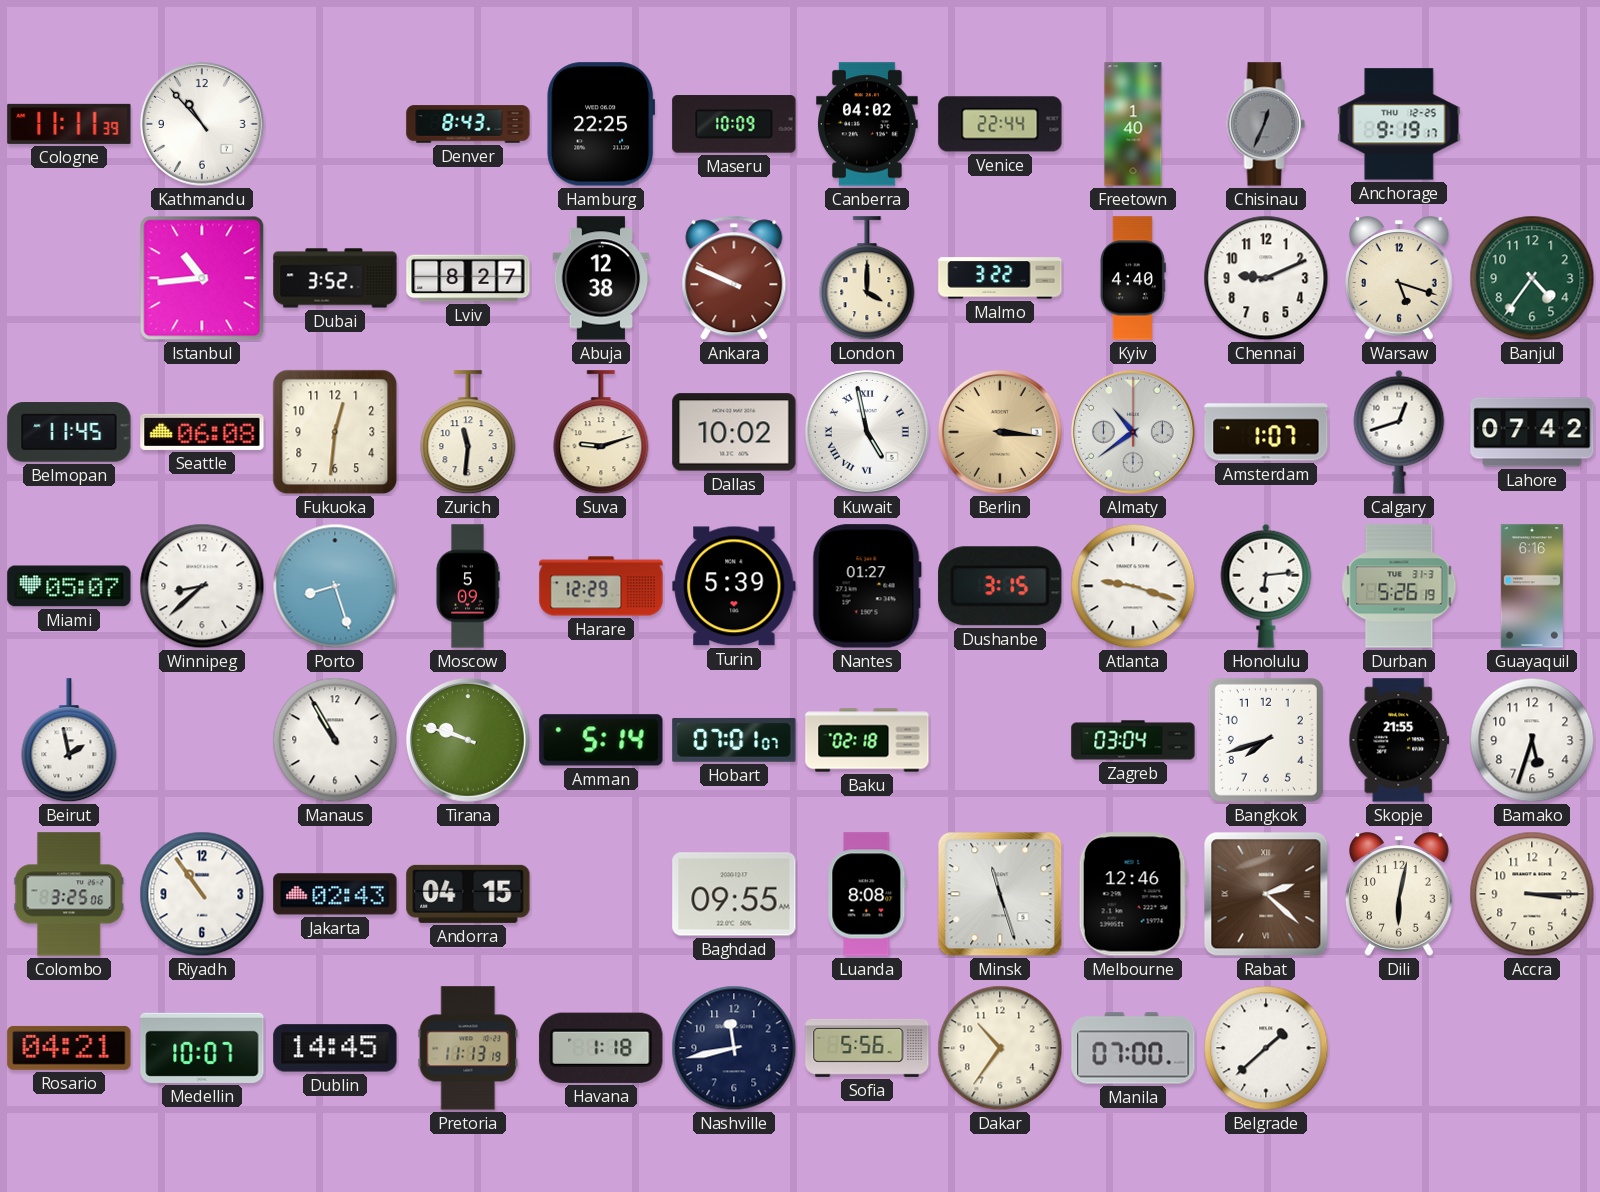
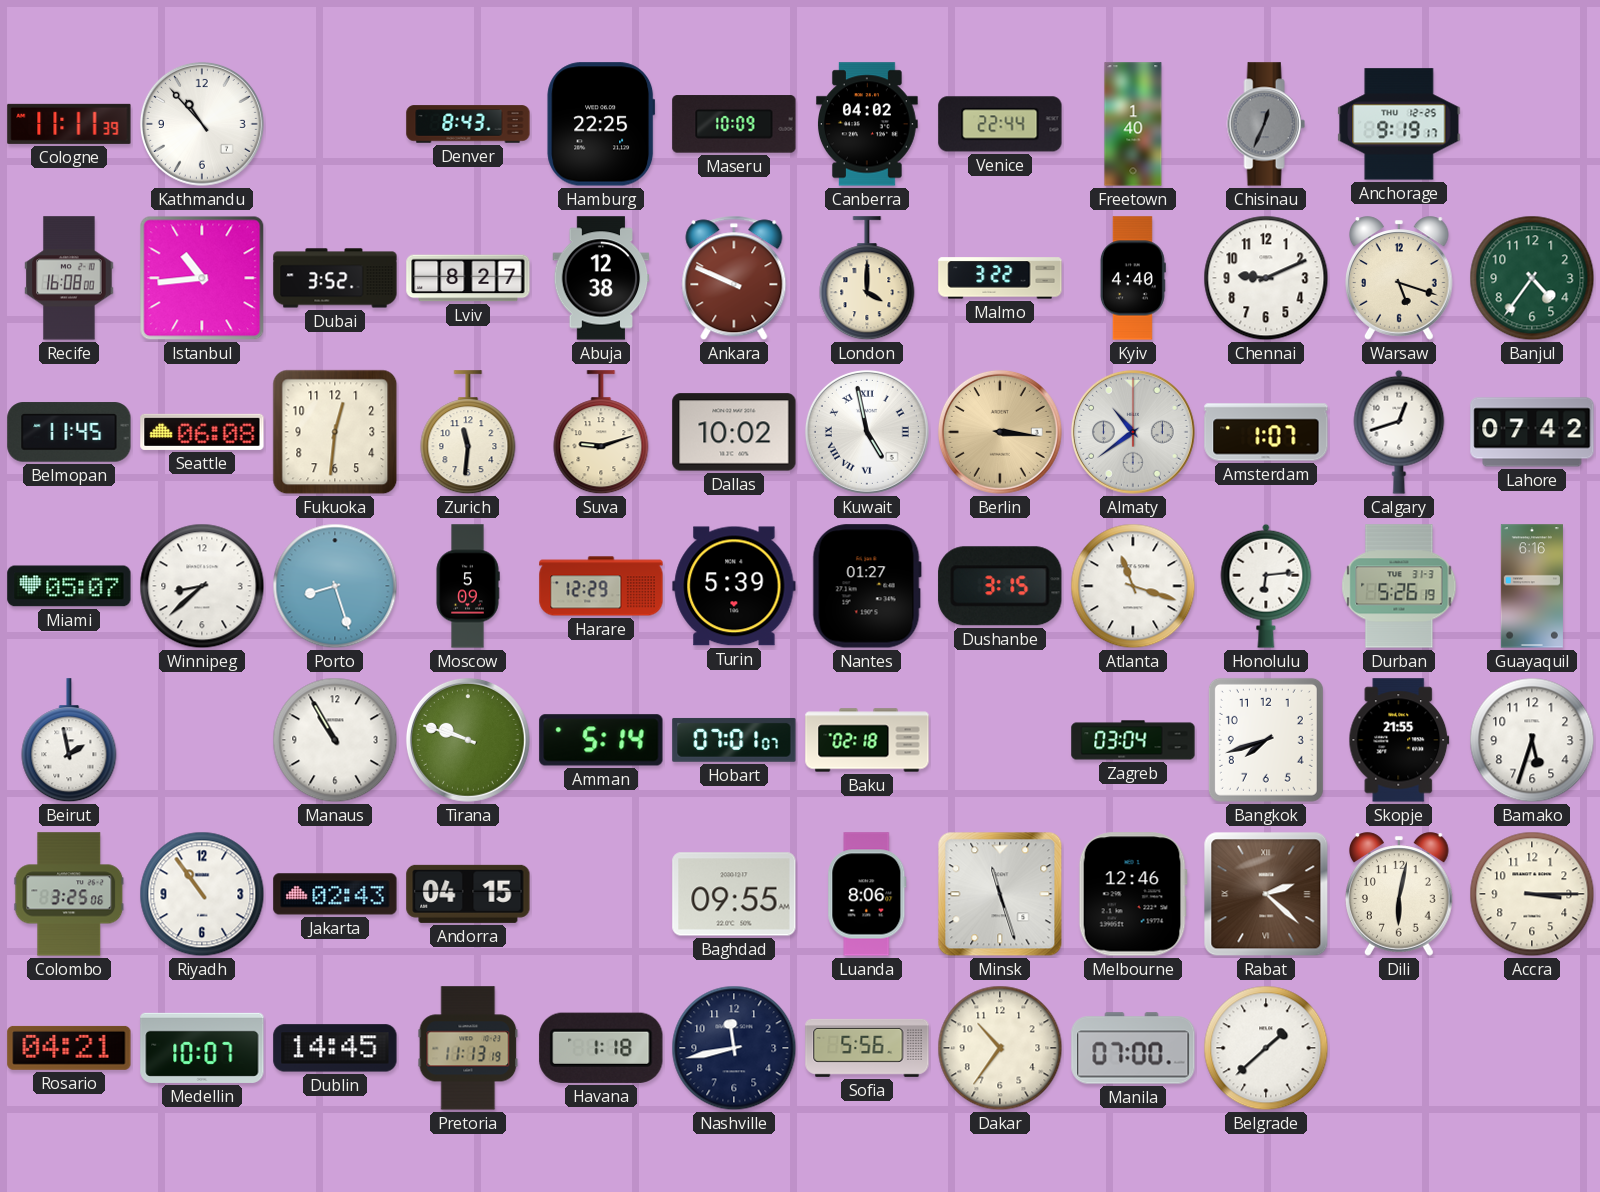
Recife: none -> 16:08 (69, 278)
Atlanta: 9:18 -> 11:18 (1133, 586)
Luanda: 8:08 -> 8:06 (867, 894)
